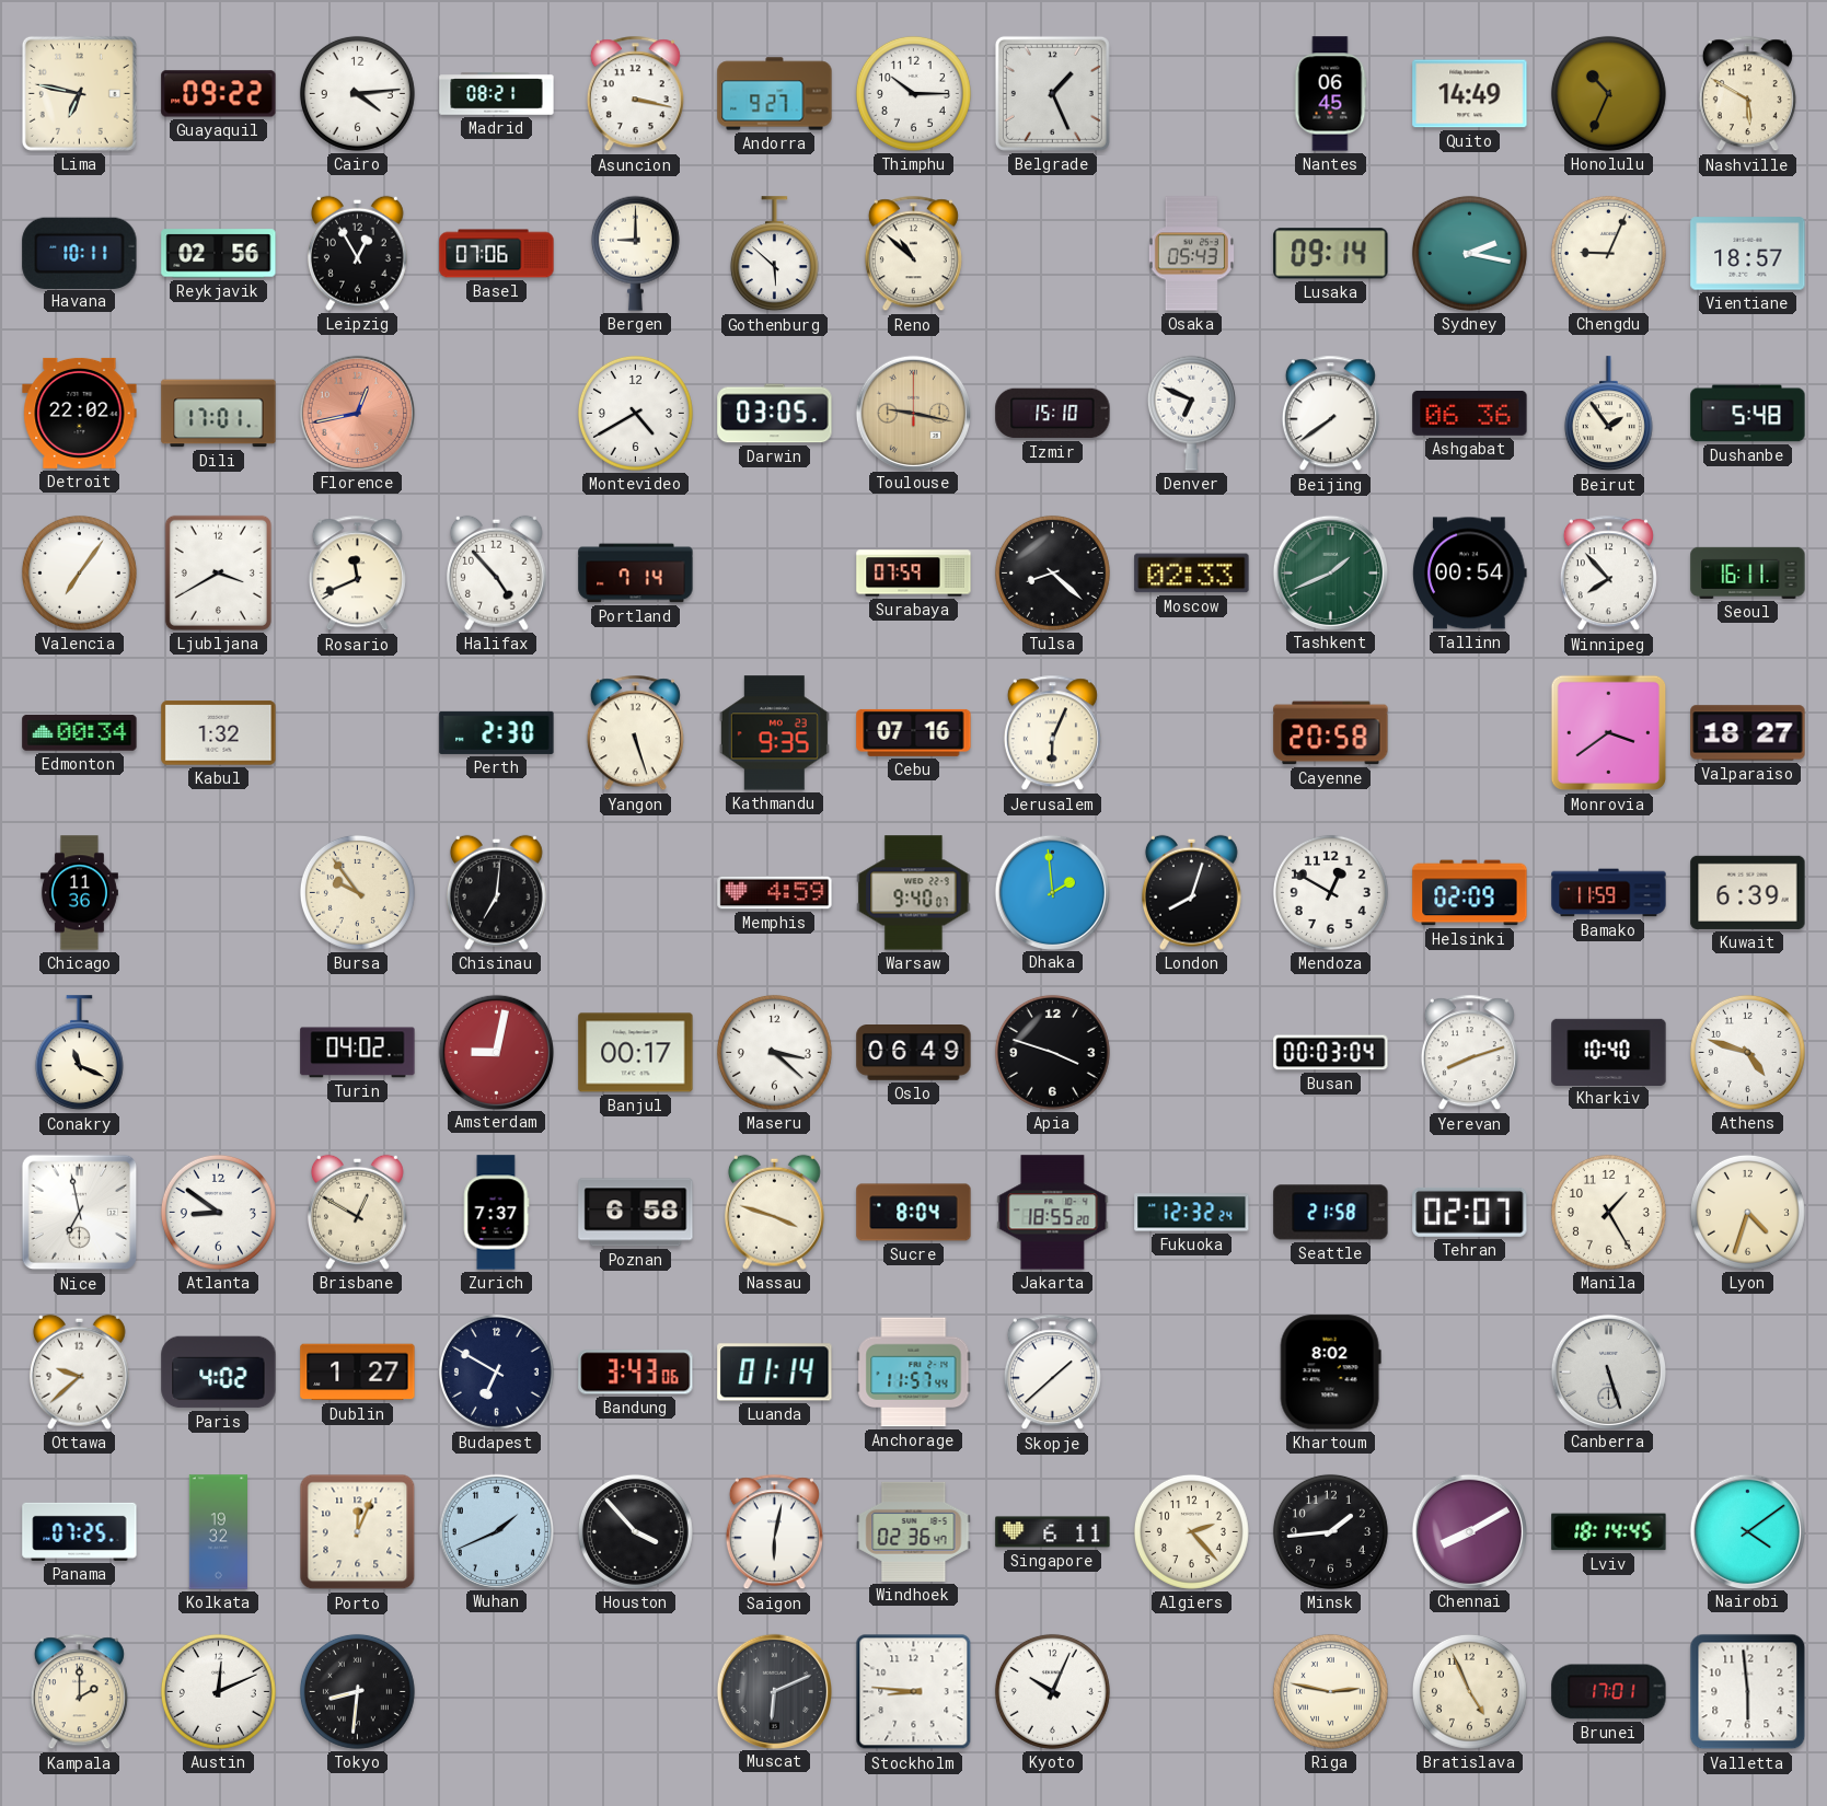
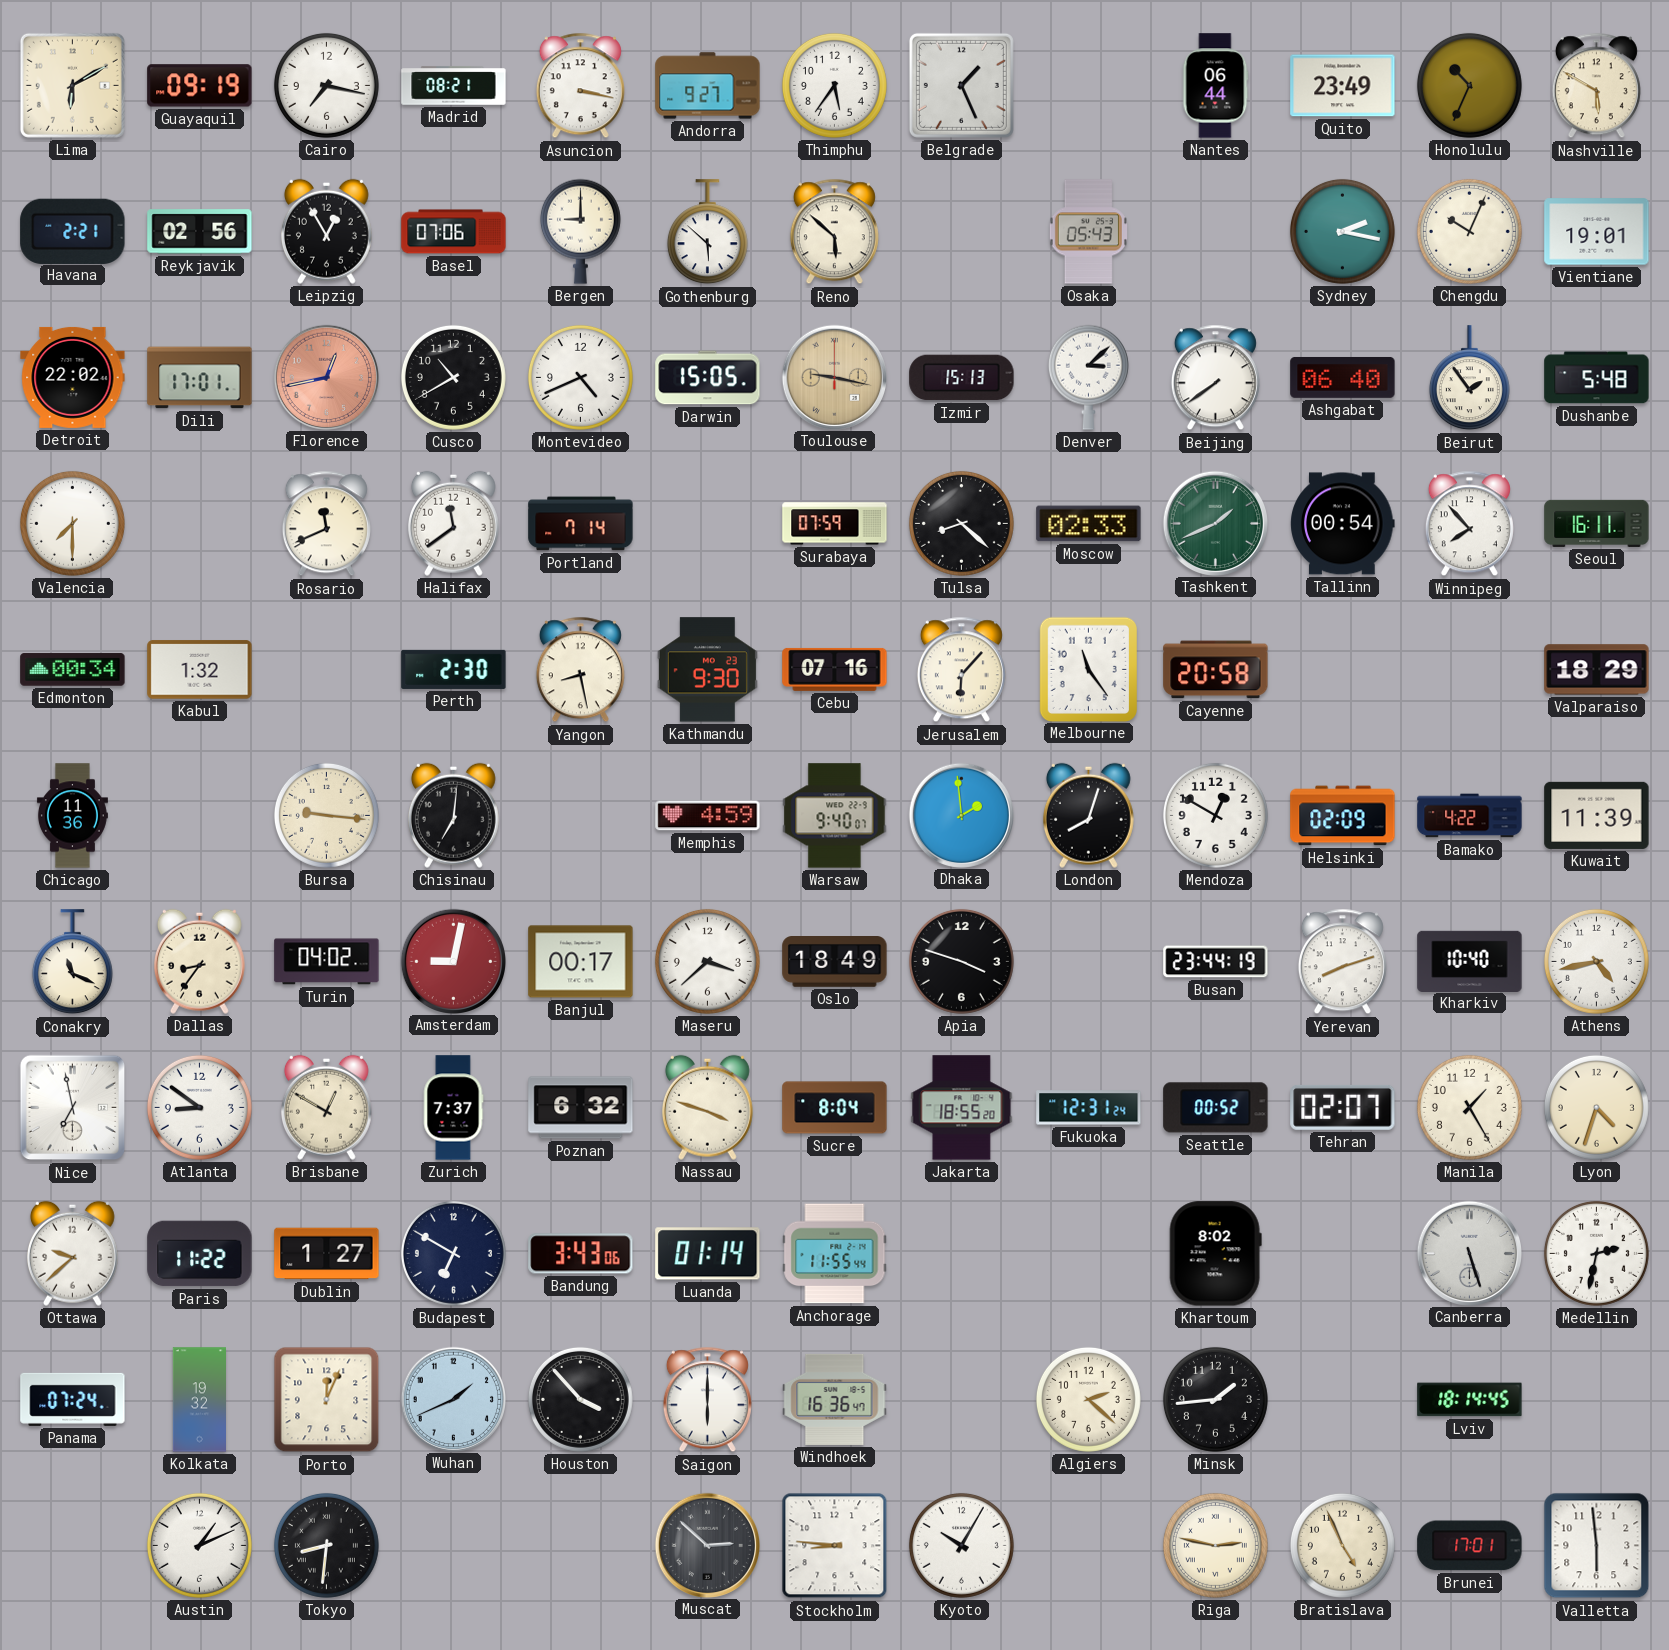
Lima: 6:47 -> 6:10 (72, 85)
Guayaquil: 09:22 -> 09:19 (200, 86)
Cairo: 4:14 -> 7:17 (326, 85)
Thimphu: 10:15 -> 5:36 (834, 85)
Nantes: 06:45 -> 06:44 (1215, 86)
Quito: 14:49 -> 23:49 (1343, 86)
Havana: 10:11 -> 2:21 (73, 231)
Reno: 10:52 -> 5:52 (834, 232)
Lusaka: 09:14 -> none (1331, 254)
Chengdu: 9:04 -> 10:04 (1469, 231)
Vientiane: 18:57 -> 19:01 (1597, 232)
Cusco: none -> 10:40 (453, 377)
Montevideo: 4:40 -> 4:41 (580, 377)
Darwin: 03:05 -> 15:05 (708, 378)
Izmir: 15:10 -> 15:13 (962, 378)
Denver: 6:49 -> 3:08 (1088, 377)
Ashgabat: 06:36 -> 06:40 (1343, 378)
Valencia: 7:06 -> 7:30 (72, 523)
Ljubljana: 3:40 -> none (218, 572)
Halifax: 4:53 -> 11:39 (453, 523)
Yangon: 5:27 -> 8:28 (580, 670)
Kathmandu: 9:35 -> 9:30 (707, 670)
Jerusalem: 6:04 -> 6:07 (961, 670)
Melbourne: none -> 11:24 (1088, 669)
Monrovia: 3:39 -> none (1609, 733)
Valparaiso: 18:27 -> 18:29 (1597, 670)
Bursa: 9:54 -> 9:16 (326, 815)
Bamako: 11:59 -> 4:22 (1470, 816)
Kuwait: 6:39 -> 11:39 (1597, 815)
Dallas: none -> 8:36 (199, 961)
Maseru: 3:22 -> 3:38 (707, 961)
Oslo: 06:49 -> 18:49 (835, 962)
Busan: 00:03 -> 23:44 (1216, 962)
Athens: 4:48 -> 4:43 (1596, 961)
Poznan: 6:58 -> 6:32 (581, 1108)
Fukuoka: 12:32 -> 12:31 (1089, 1108)
Seattle: 21:58 -> 00:52 (1216, 1108)
Paris: 4:02 -> 11:22 (200, 1254)
Anchorage: 11:57 -> 11:55 (835, 1254)
Skopje: 1:38 -> none (1052, 1373)
Medellin: none -> 2:32 (1596, 1253)
Panama: 07:25 -> 07:24 (73, 1399)
Saigon: 6:02 -> 6:00 (707, 1400)
Windhoek: 02:36 -> 16:36 (835, 1399)
Singapore: 6:11 -> none (1053, 1532)
Algiers: 2:23 -> 2:22 (1088, 1399)
Chennai: 8:10 -> none (1469, 1531)
Nairobi: 4:09 -> none (1747, 1531)
Kampala: 2:00 -> none (79, 1692)
Austin: 12:11 -> 1:11 (199, 1545)
Muscat: 6:11 -> 2:52 (707, 1545)
Kyoto: 10:04 -> 10:05 (961, 1545)
